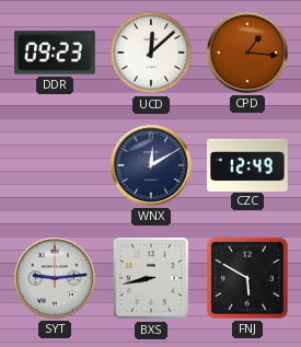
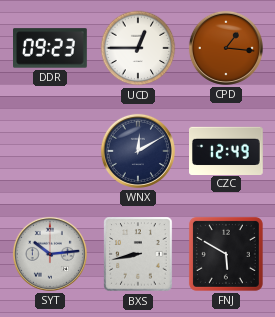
UCD: 12:08 -> 12:45 (138, 48)
SYT: 9:14 -> 10:14 (50, 254)
